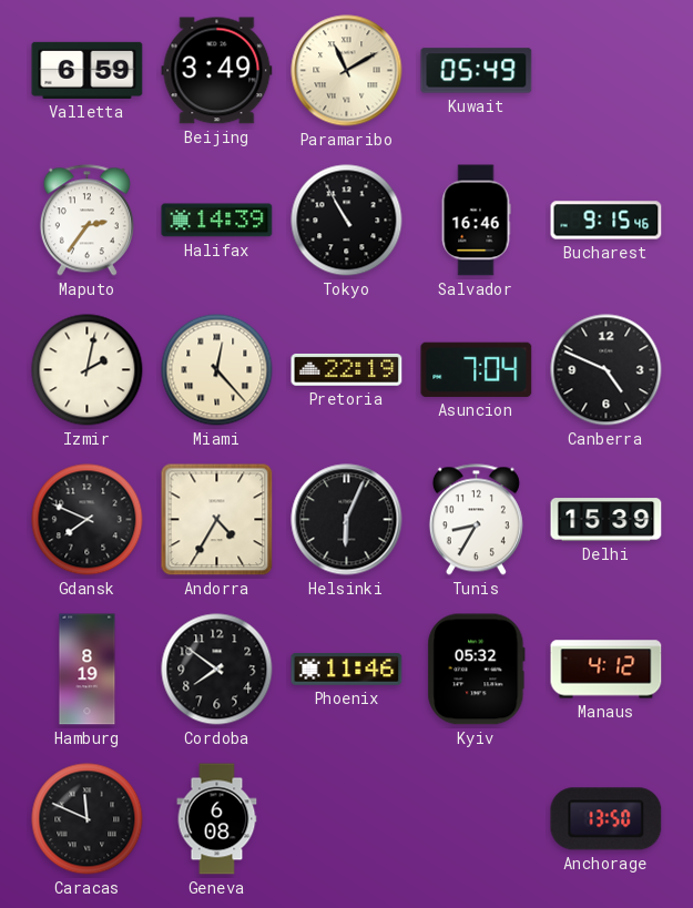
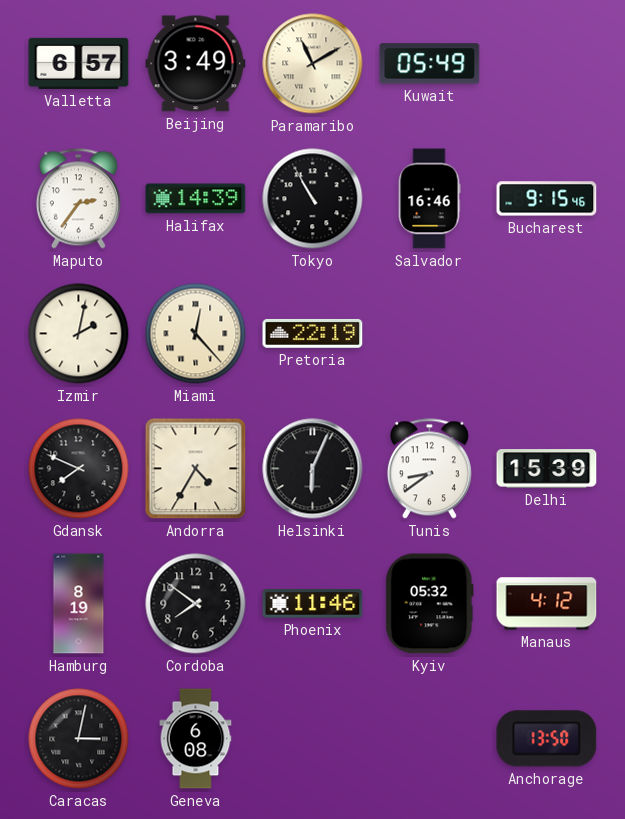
Valletta: 6:59 -> 6:57 (79, 63)
Asuncion: 7:04 -> none (477, 369)
Canberra: 4:49 -> none (607, 370)
Tunis: 8:35 -> 8:39 (429, 469)
Caracas: 11:49 -> 3:02 (79, 739)
